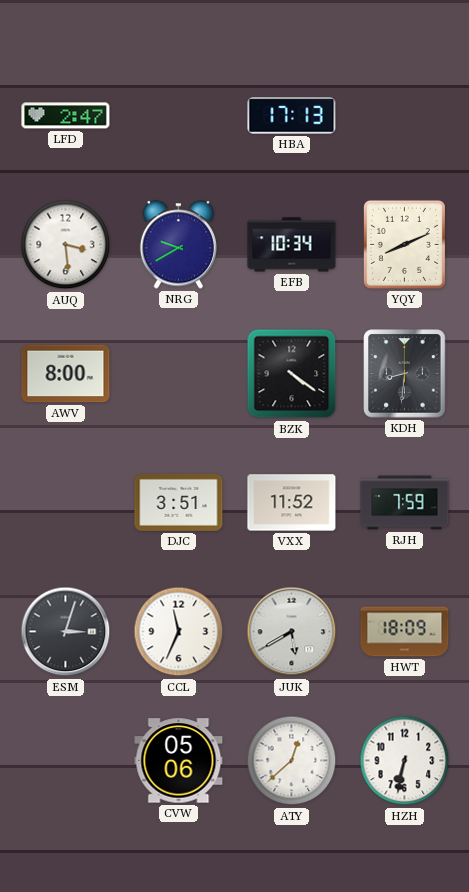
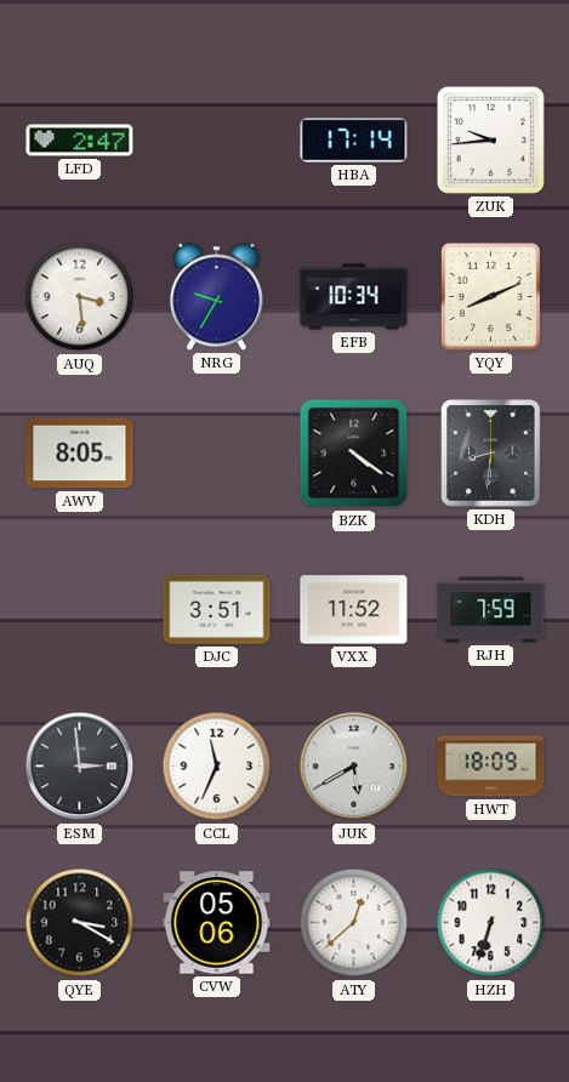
HBA: 17:13 -> 17:14 (354, 141)
ZUK: none -> 9:44 (490, 139)
NRG: 9:40 -> 9:35 (216, 297)
AWV: 8:00 -> 8:05 (80, 454)
ESM: 3:03 -> 2:59 (80, 767)
QYE: none -> 3:20 (80, 923)
HZH: 6:32 -> 6:33 (491, 923)
